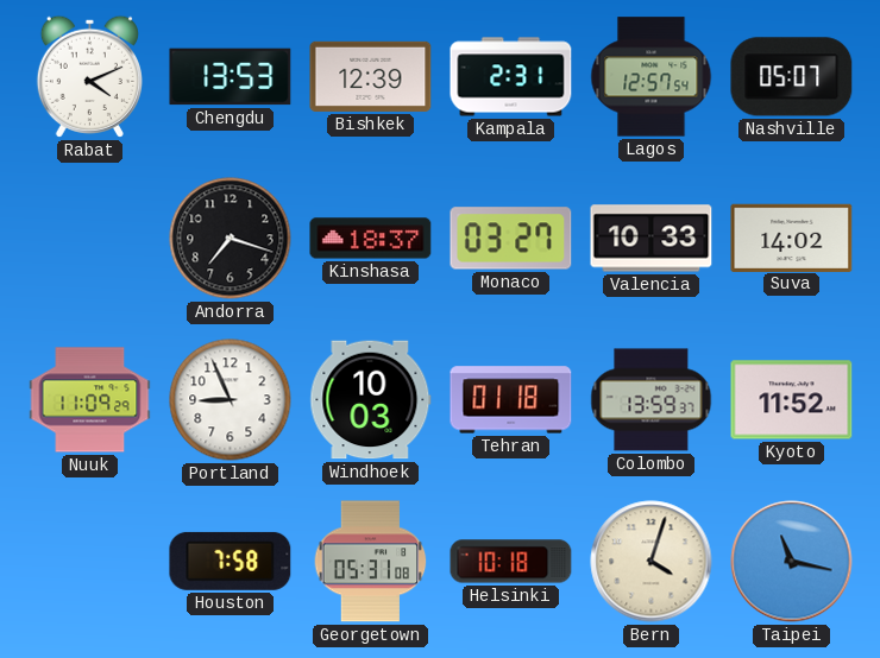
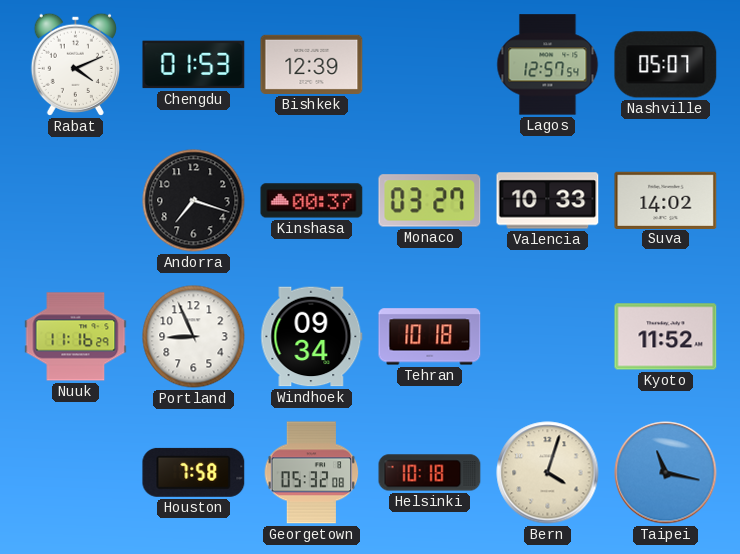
Chengdu: 13:53 -> 01:53 (194, 65)
Kampala: 2:31 -> none (511, 77)
Kinshasa: 18:37 -> 00:37 (312, 201)
Nuuk: 11:09 -> 11:16 (76, 337)
Windhoek: 10:03 -> 09:34 (312, 337)
Tehran: 01:18 -> 10:18 (430, 337)
Colombo: 13:59 -> none (652, 400)
Georgetown: 05:31 -> 05:32 (312, 473)
